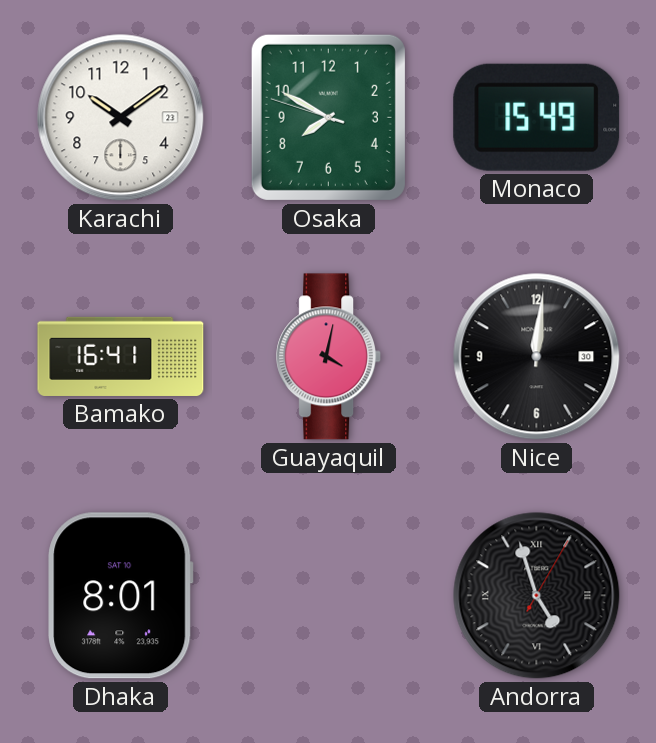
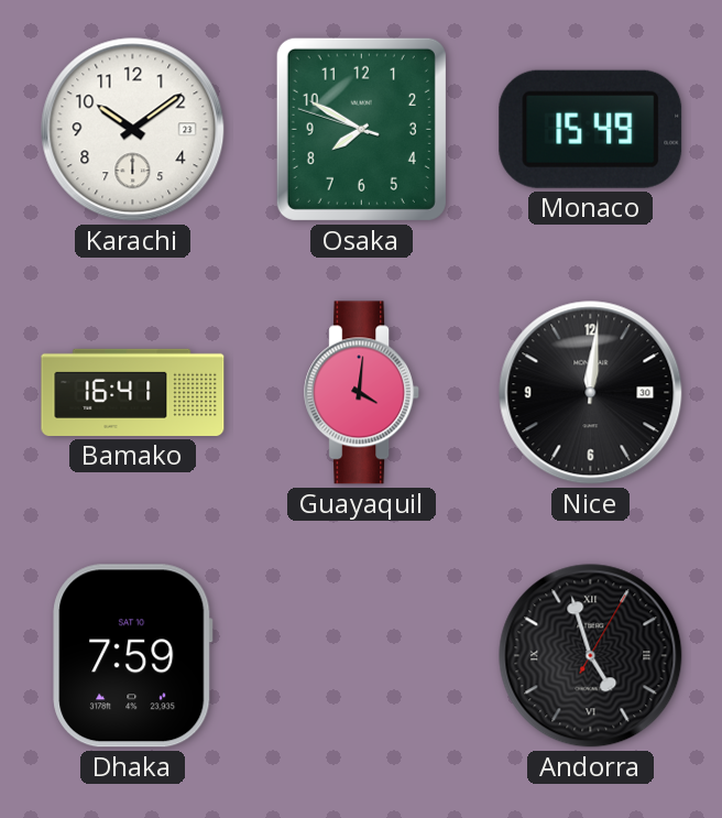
Guayaquil: 4:02 -> 4:01 (362, 393)
Dhaka: 8:01 -> 7:59 (133, 656)
